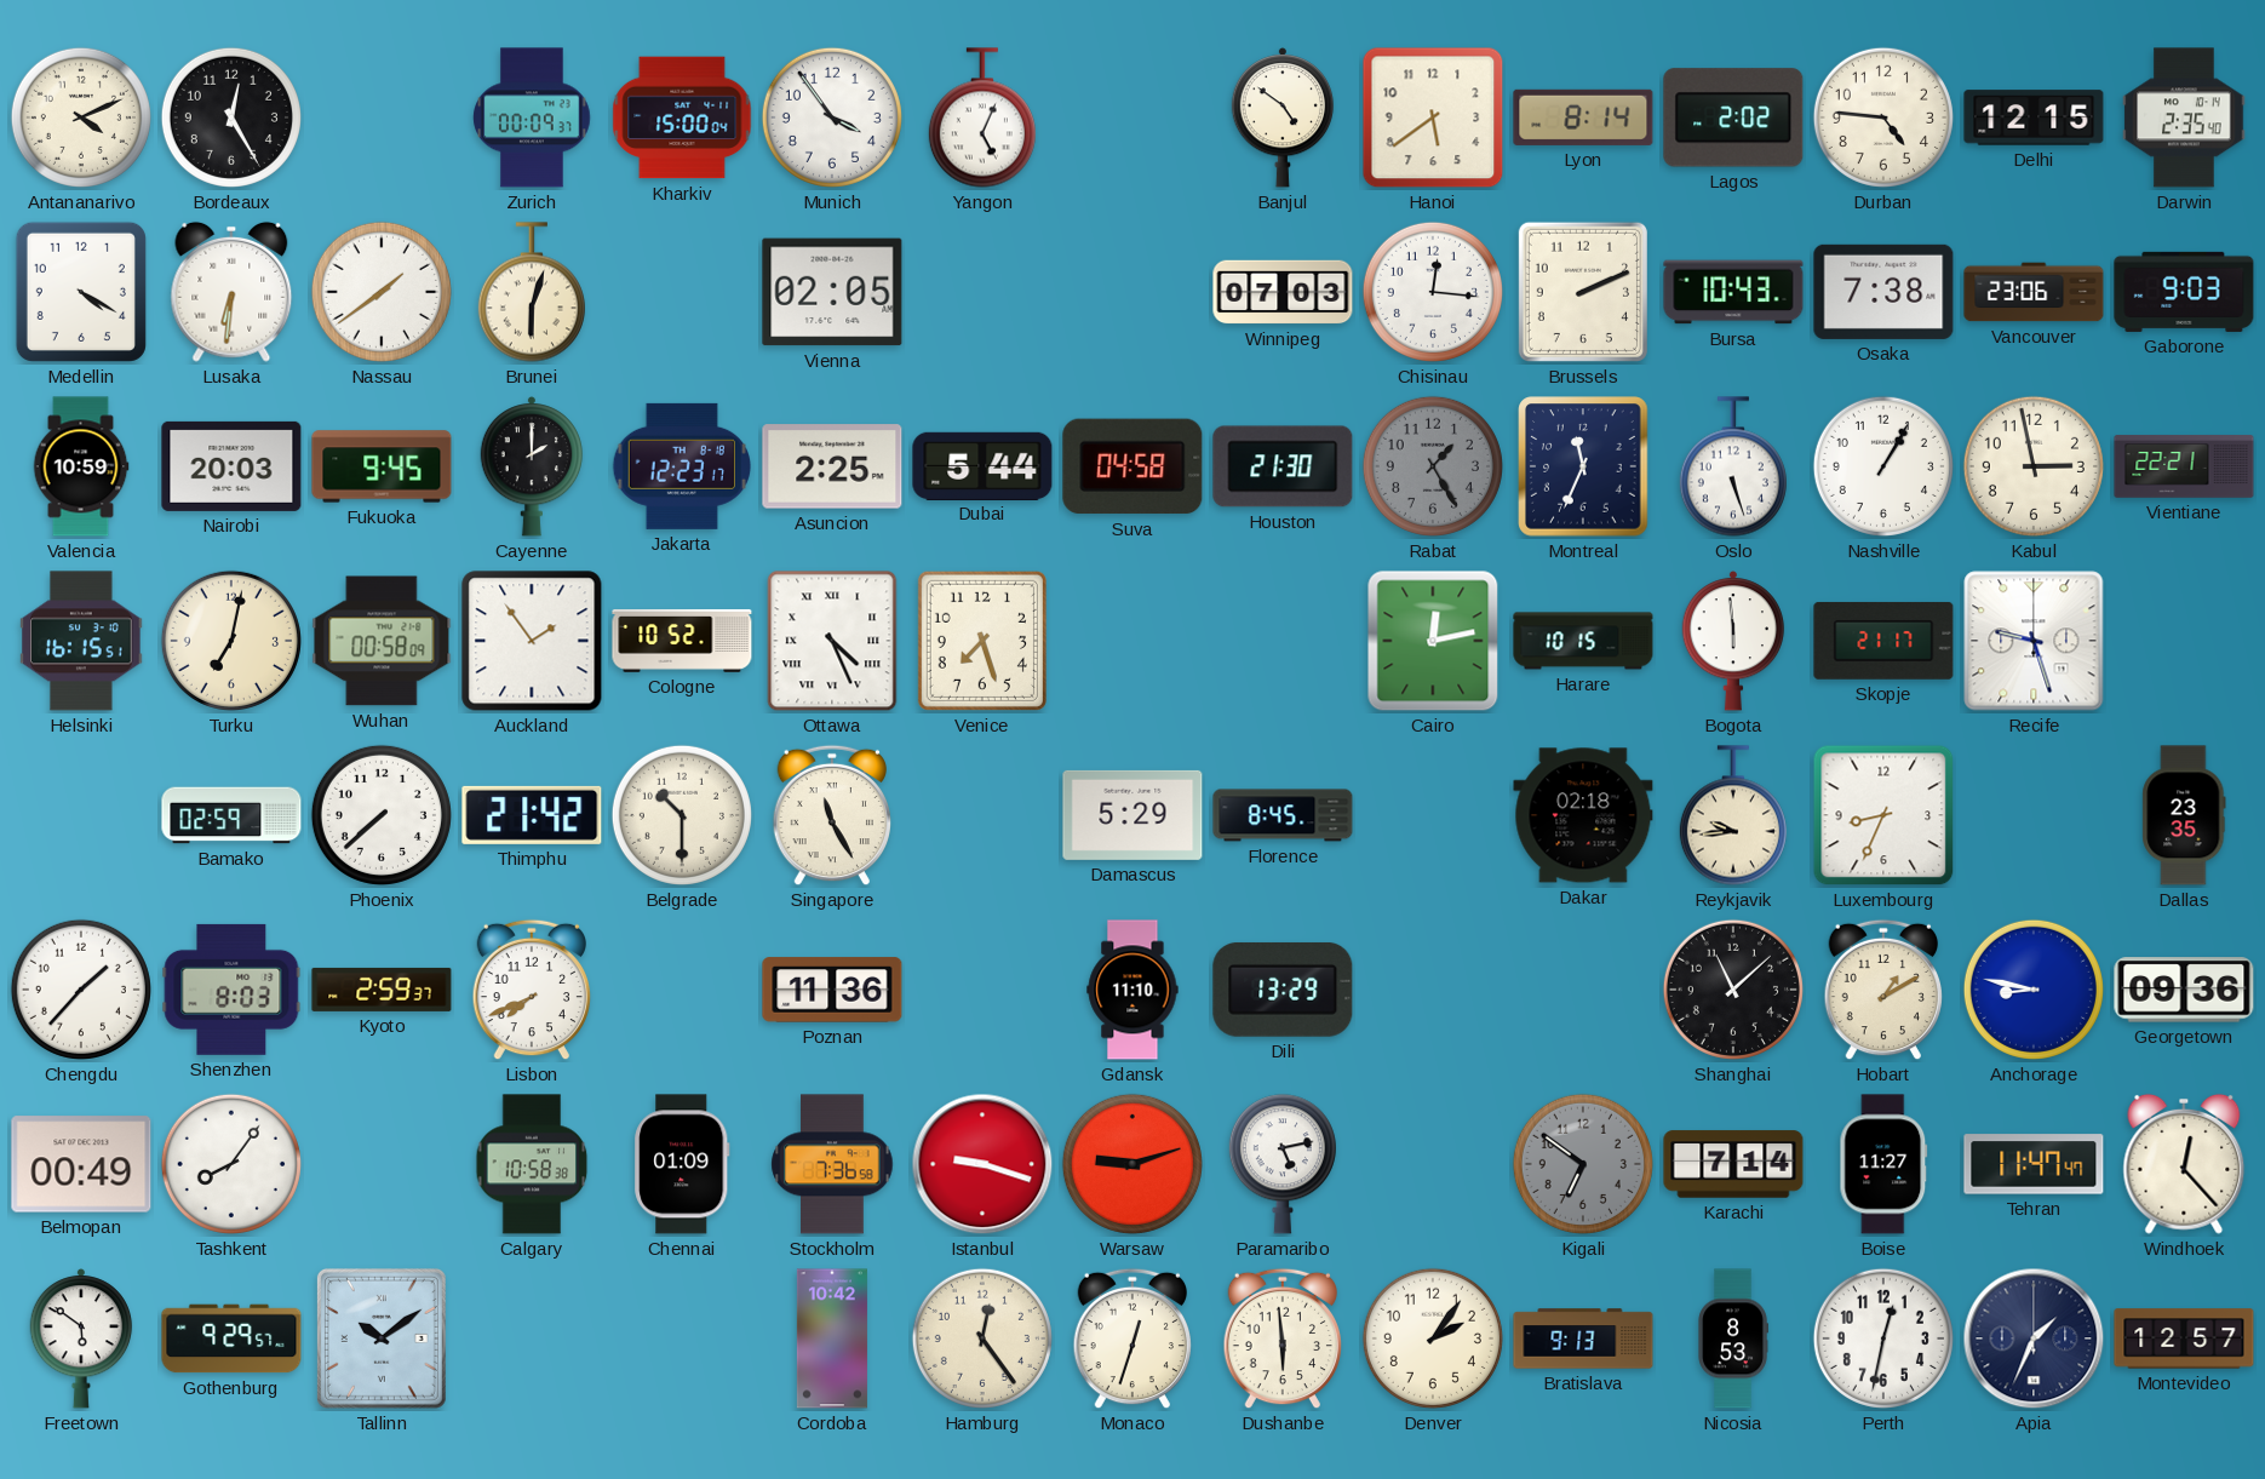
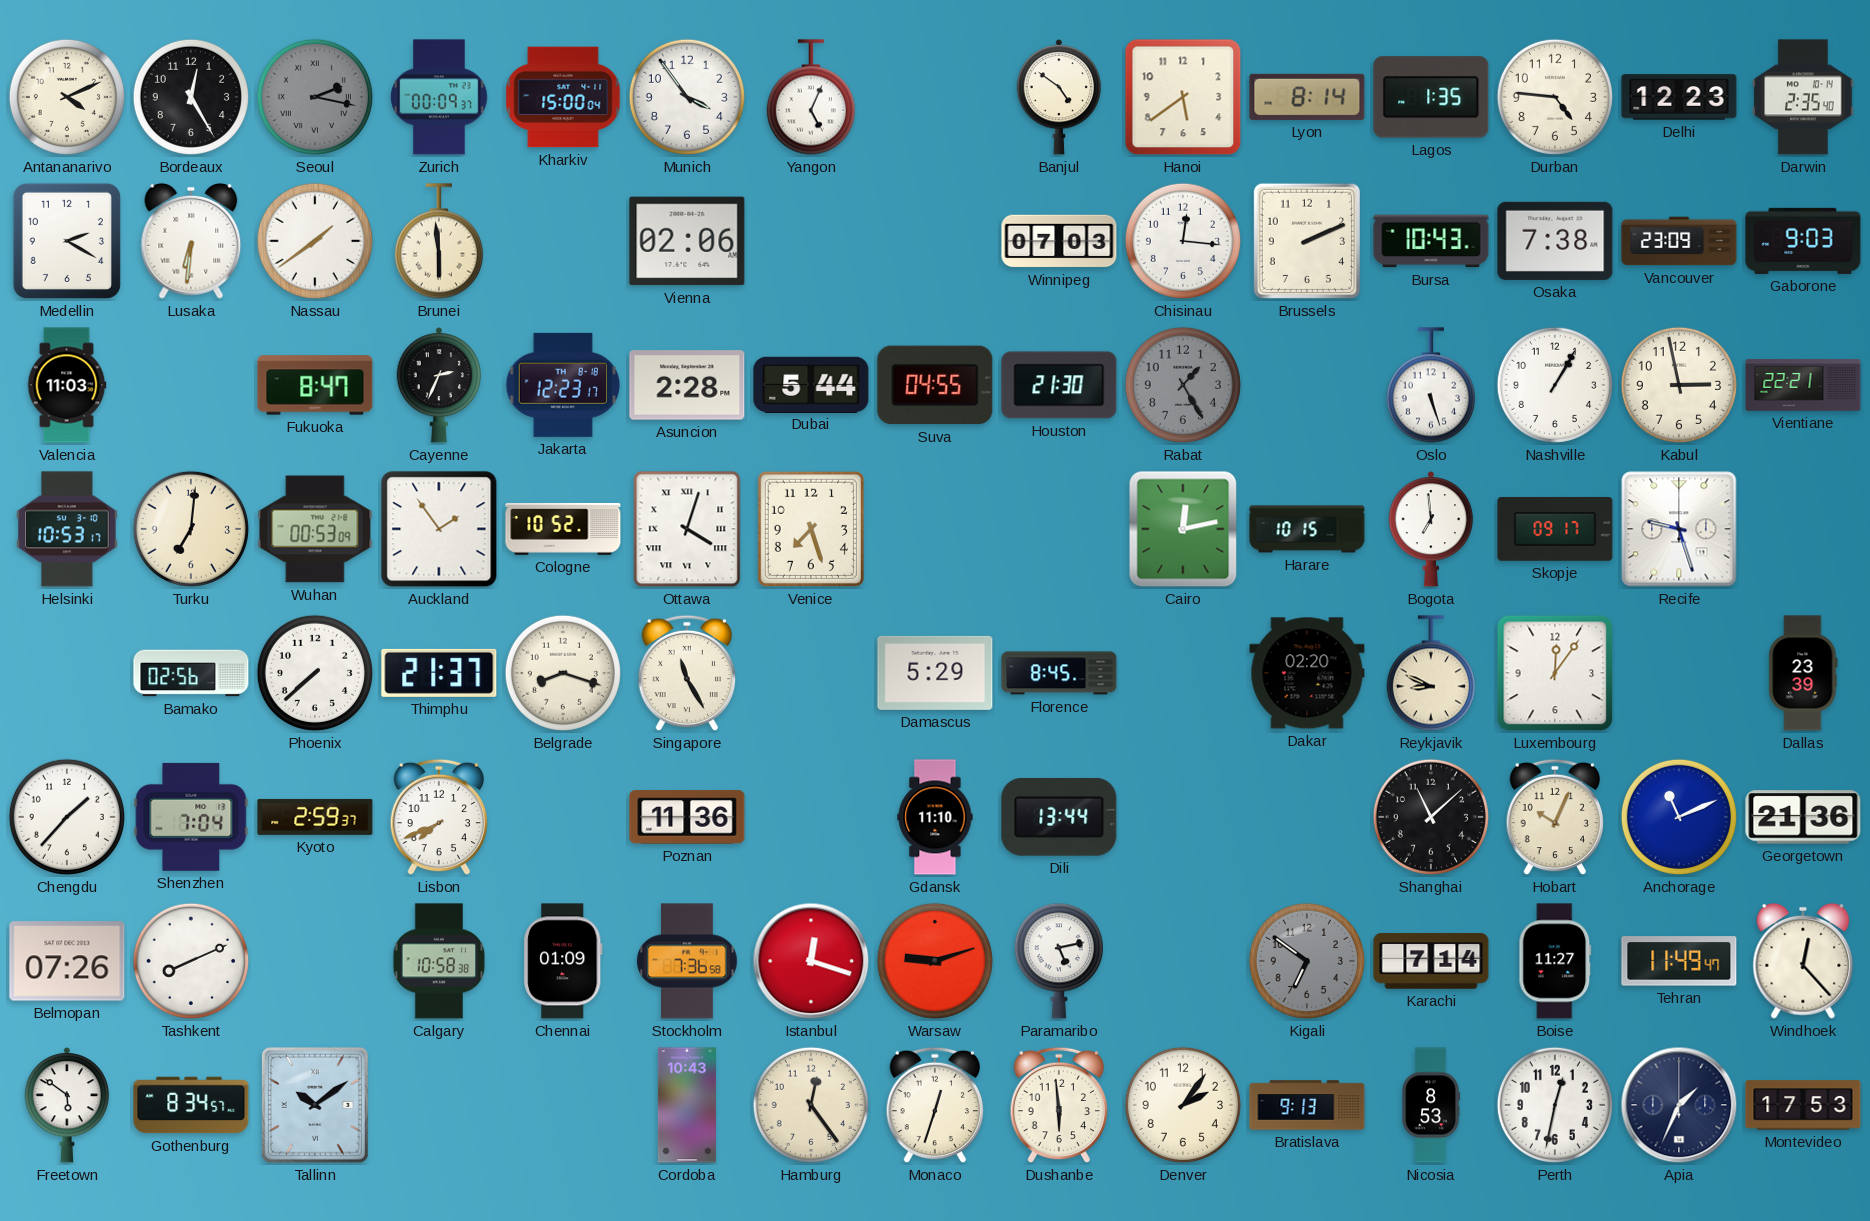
Seoul: none -> 2:17 (315, 97)
Lagos: 2:02 -> 1:35 (1431, 97)
Delhi: 12:15 -> 12:23 (1679, 97)
Medellin: 4:20 -> 2:20 (67, 241)
Brunei: 6:03 -> 5:59 (439, 241)
Vienna: 02:05 -> 02:06 (687, 241)
Vancouver: 23:06 -> 23:09 (1679, 241)
Valencia: 10:59 -> 11:03 (67, 385)
Nairobi: 20:03 -> none (231, 466)
Fukuoka: 9:45 -> 8:47 (315, 385)
Cayenne: 2:00 -> 2:34 (439, 385)
Asuncion: 2:25 -> 2:28 (687, 385)
Suva: 04:58 -> 04:55 (935, 385)
Montreal: 11:34 -> none (1583, 466)
Helsinki: 16:15 -> 10:53 (67, 529)
Turku: 7:02 -> 7:01 (191, 529)
Wuhan: 00:58 -> 00:53 (315, 529)
Ottawa: 4:26 -> 4:03 (687, 529)
Bogota: 5:59 -> 6:59 (1431, 529)
Skopje: 21:17 -> 09:17 (1555, 529)
Bamako: 02:59 -> 02:56 (191, 673)
Thimphu: 21:42 -> 21:37 (439, 673)
Belgrade: 10:30 -> 8:18 (563, 673)
Dakar: 02:18 -> 02:20 (1307, 673)
Reykjavik: 9:44 -> 8:49 (1431, 673)
Luxembourg: 8:34 -> 12:06 (1555, 673)
Dallas: 23:35 -> 23:39 (1803, 673)
Shenzhen: 8:03 -> 7:04 (191, 817)
Dili: 13:29 -> 13:44 (1059, 817)
Hobart: 1:10 -> 10:04 (1555, 817)
Anchorage: 8:47 -> 11:11 (1679, 817)
Georgetown: 09:36 -> 21:36 (1803, 817)
Belmopan: 00:49 -> 07:26 (67, 961)
Tashkent: 8:06 -> 8:11 (191, 961)
Istanbul: 9:18 -> 12:18 (811, 961)
Tehran: 11:47 -> 11:49 (1679, 961)
Gothenburg: 9:29 -> 8:34 (191, 1105)
Cordoba: 10:42 -> 10:43 (687, 1105)
Montevideo: 12:57 -> 17:53 (1803, 1105)
